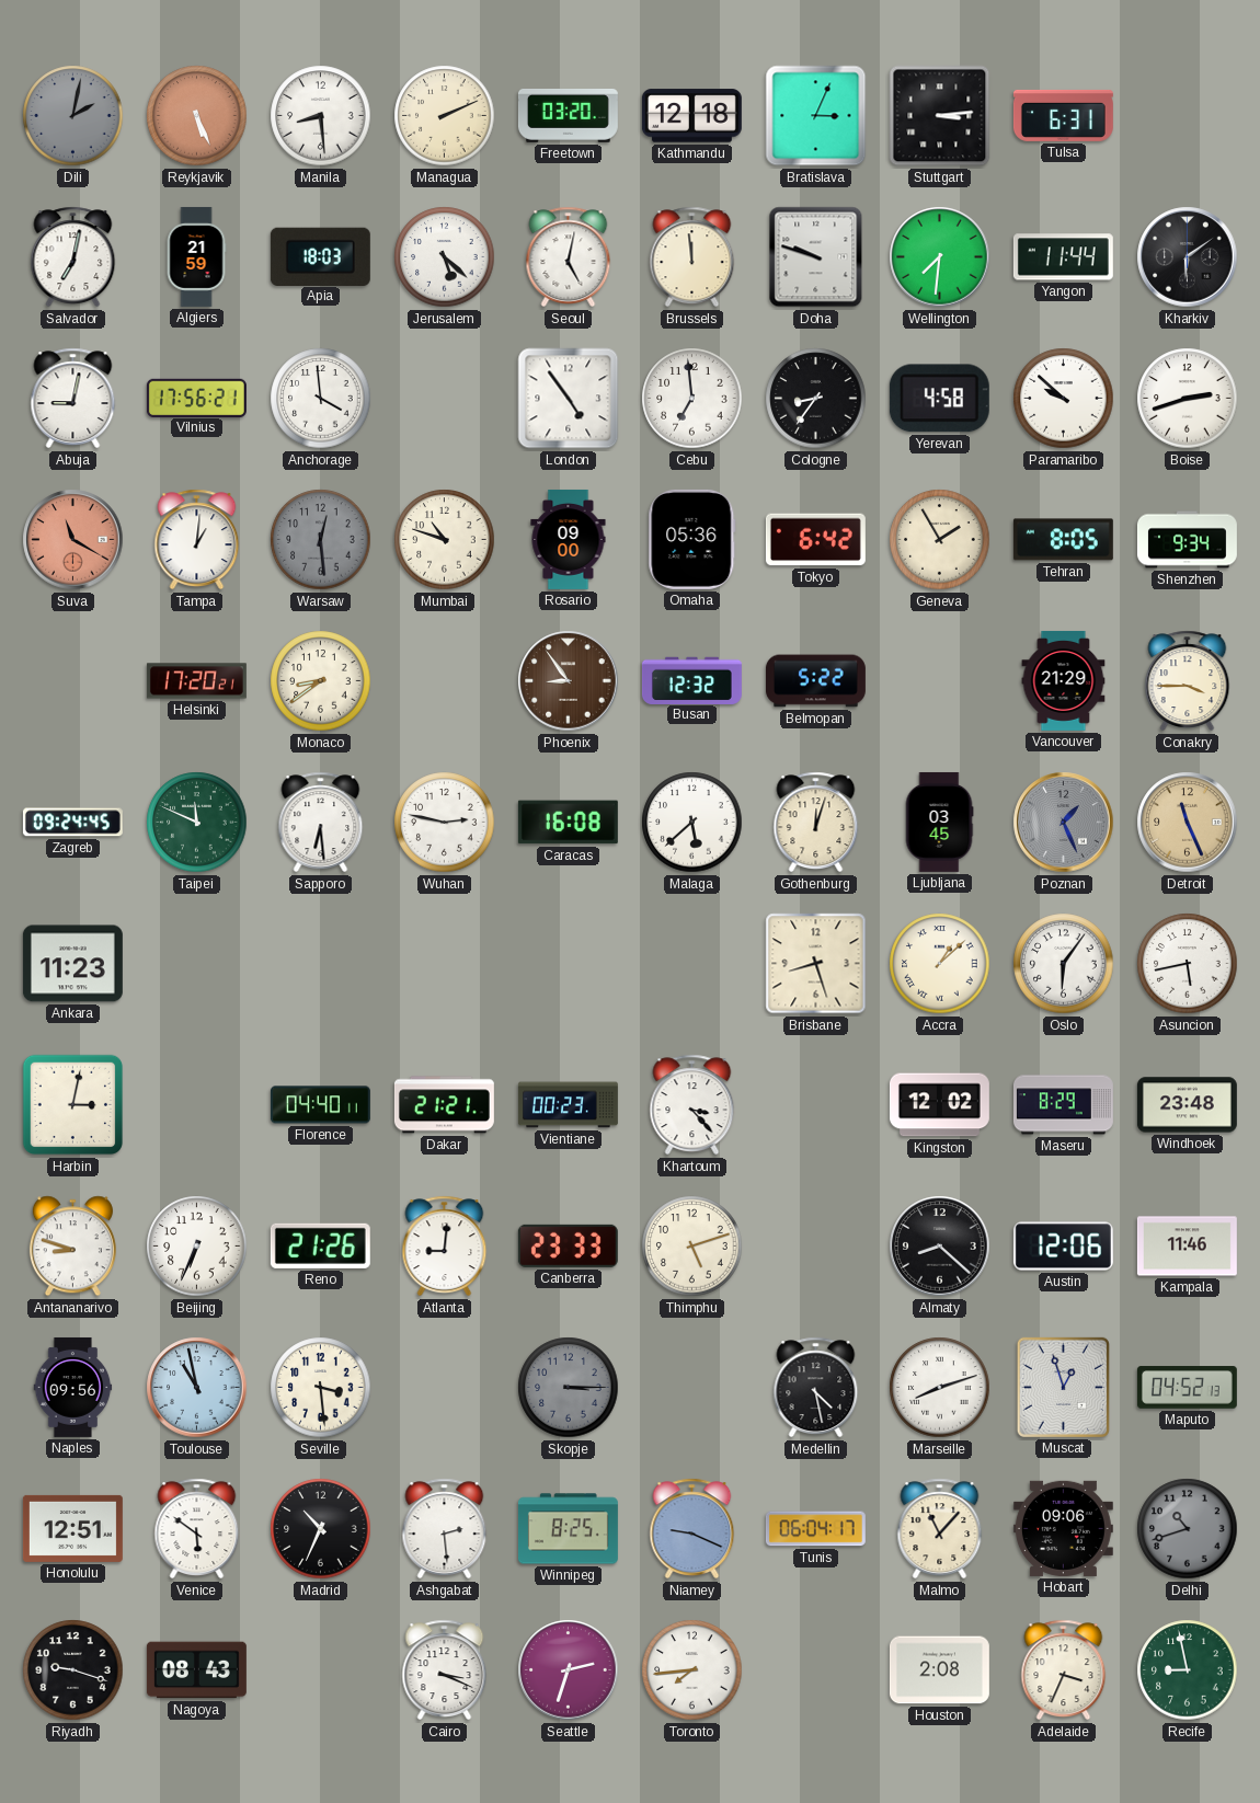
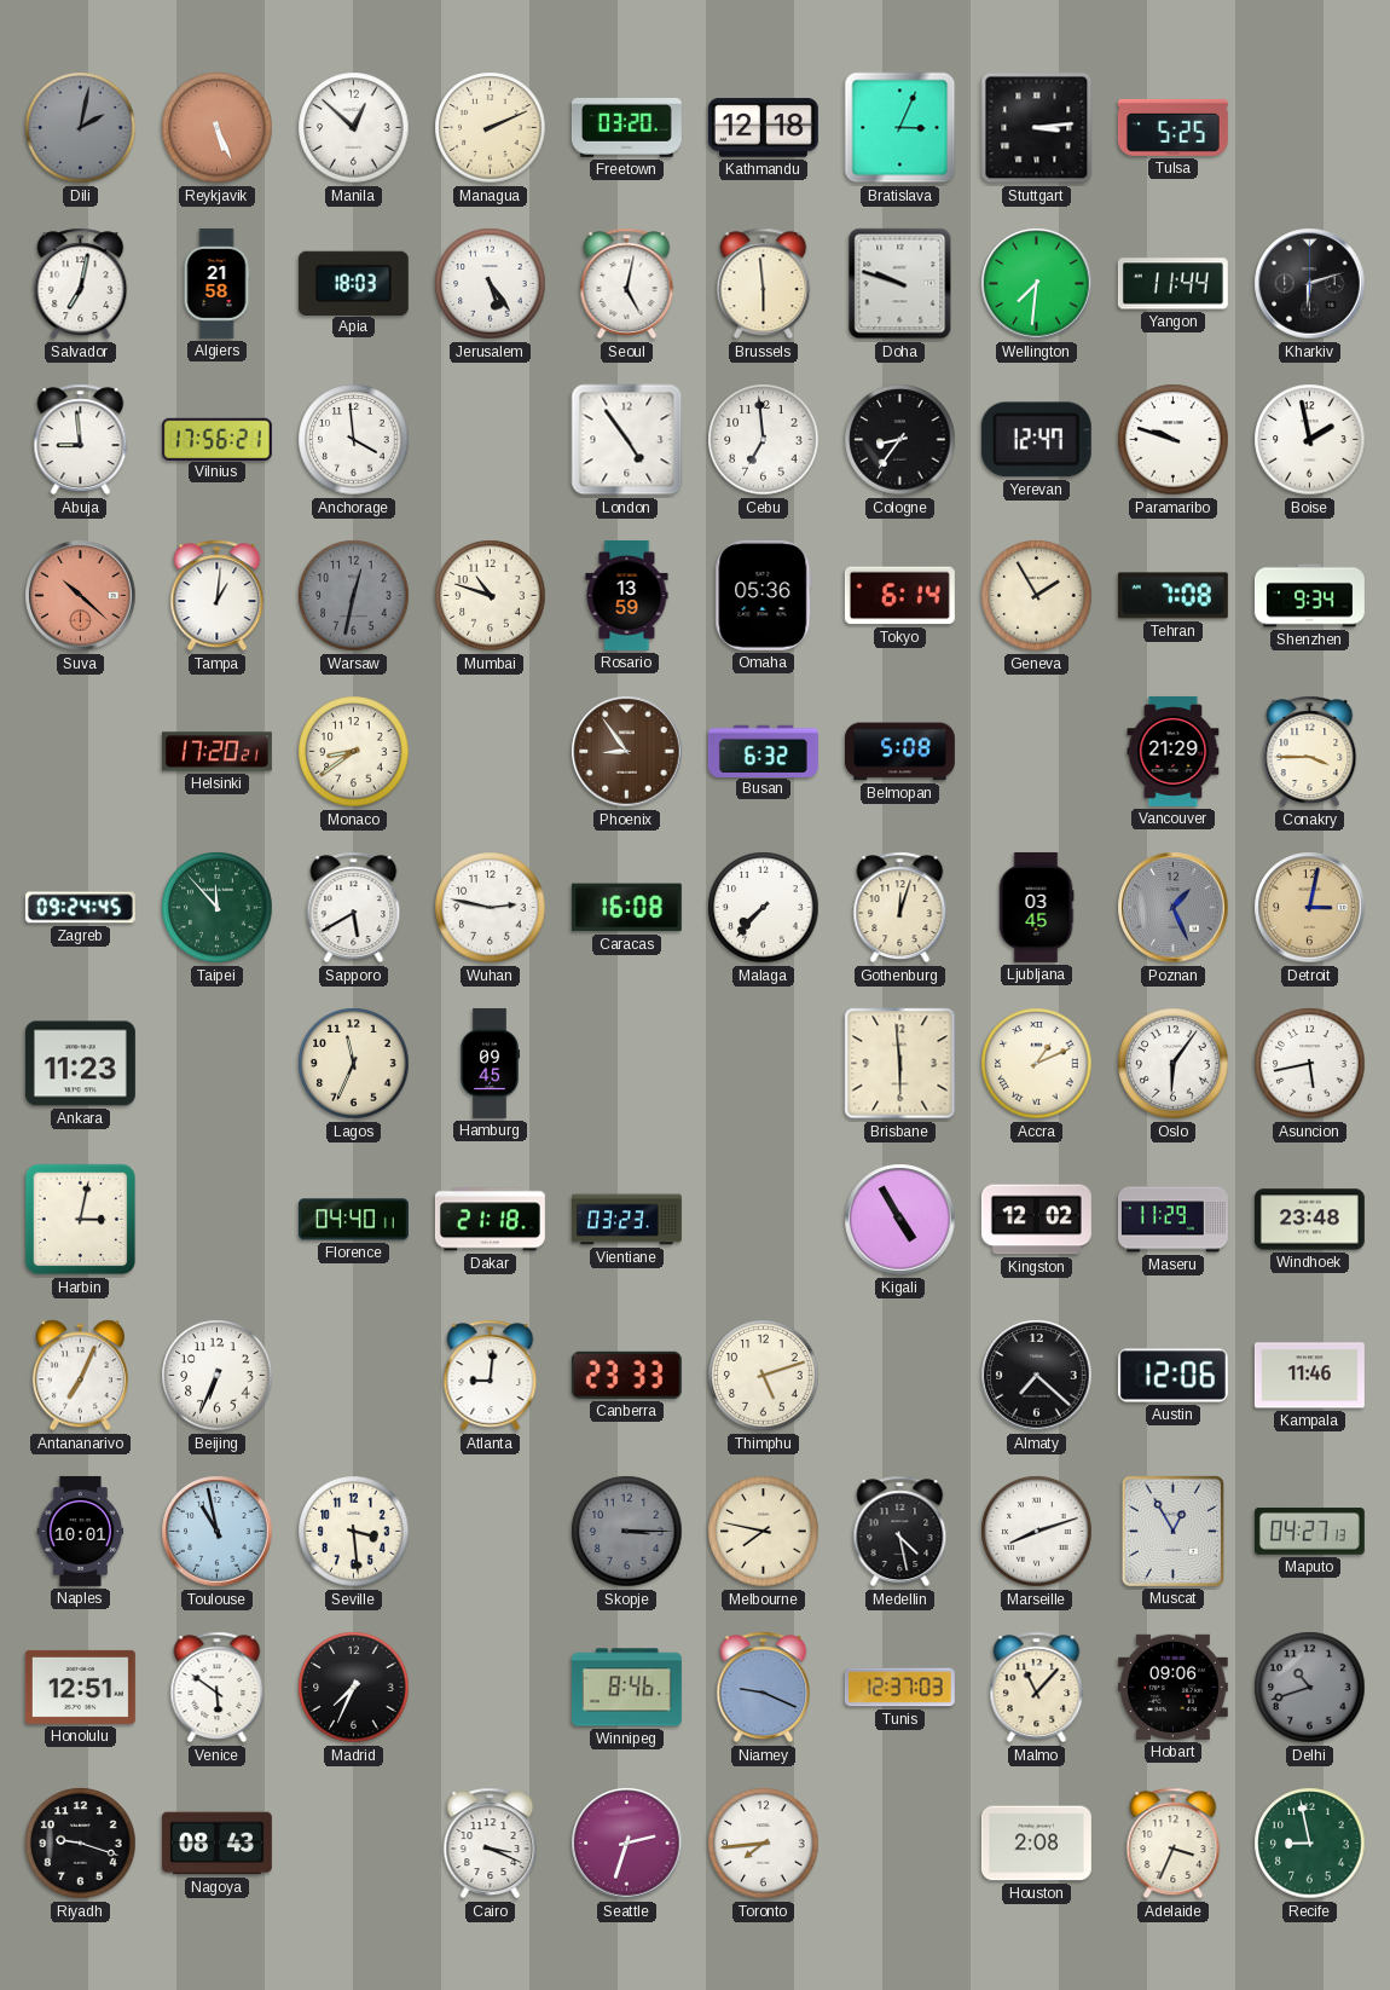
Manila: 8:29 -> 12:52 (354, 128)
Tulsa: 6:31 -> 5:25 (1172, 127)
Algiers: 21:59 -> 21:58 (216, 283)
Jerusalem: 5:22 -> 5:24 (491, 284)
Brussels: 11:59 -> 5:59 (764, 284)
Kharkiv: 6:09 -> 6:12 (1310, 284)
Abuja: 9:02 -> 8:59 (81, 440)
Yerevan: 4:58 -> 12:47 (1036, 440)
Paramaribo: 9:52 -> 9:48 (1174, 440)
Boise: 2:42 -> 1:58 (1310, 440)
Suva: 11:20 -> 10:22 (81, 596)
Warsaw: 12:29 -> 12:32 (354, 596)
Rosario: 09:00 -> 13:59 (627, 595)
Tokyo: 6:42 -> 6:14 (899, 596)
Tehran: 8:05 -> 7:08 (1172, 596)
Busan: 12:32 -> 6:32 (763, 751)
Belmopan: 5:22 -> 5:08 (899, 752)
Taipei: 11:49 -> 11:53 (218, 908)
Sapporo: 6:29 -> 5:40 (354, 908)
Malaga: 5:38 -> 7:37 (764, 908)
Detroit: 11:26 -> 3:02 (1310, 908)
Lagos: none -> 11:34 (354, 1064)
Hamburg: none -> 09:45 (488, 1063)
Brisbane: 8:27 -> 5:59 (900, 1064)
Accra: 1:08 -> 1:11 (1037, 1064)
Dakar: 21:21 -> 21:18 (490, 1220)
Vientiane: 00:23 -> 03:23 (626, 1220)
Khartoum: 3:23 -> none (692, 1105)
Kigali: none -> 4:55 (900, 1220)
Maseru: 8:29 -> 11:29 (1172, 1220)
Antananarivo: 8:48 -> 7:04 (80, 1376)
Reno: 21:26 -> none (320, 1245)
Almaty: 8:22 -> 7:22 (1037, 1376)
Naples: 09:56 -> 10:01 (81, 1531)
Melbourne: none -> 7:47 (764, 1532)
Muscat: 12:57 -> 12:55 (1172, 1531)
Maputo: 04:52 -> 04:27 (1309, 1532)
Madrid: 10:34 -> 7:34 (354, 1688)
Ashgabat: 2:29 -> none (445, 1529)
Winnipeg: 8:25 -> 8:46 (626, 1688)
Tunis: 06:04 -> 12:37 (899, 1688)
